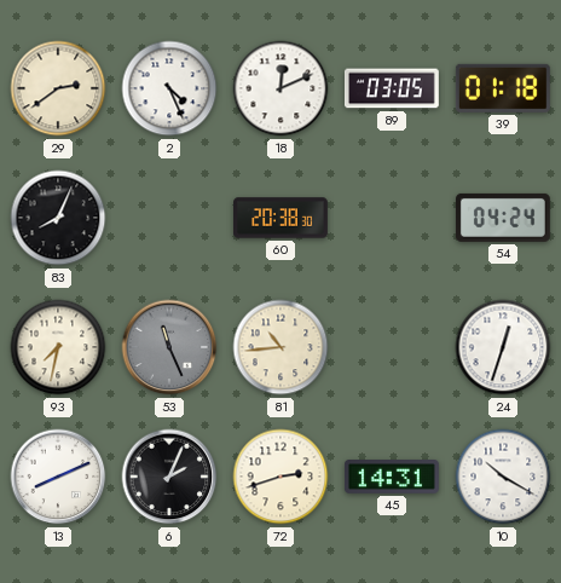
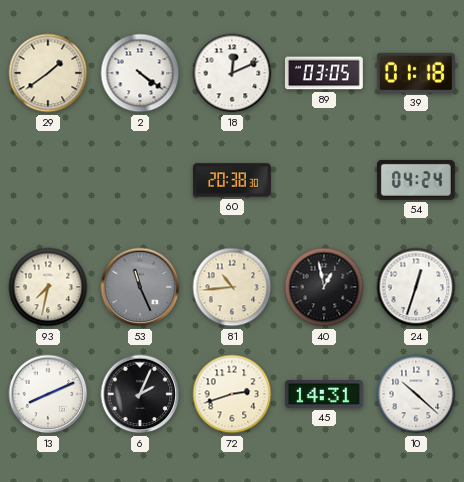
29: 2:39 -> 1:39 (48, 73)
2: 4:26 -> 4:21 (140, 73)
83: 8:04 -> none (58, 218)
40: none -> 12:58 (324, 287)
10: 10:20 -> 10:22 (416, 394)
